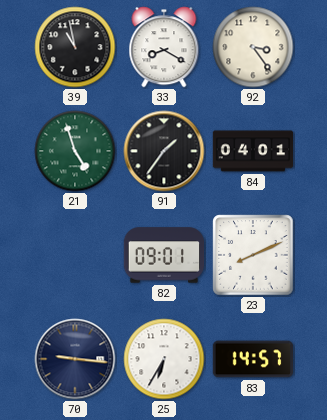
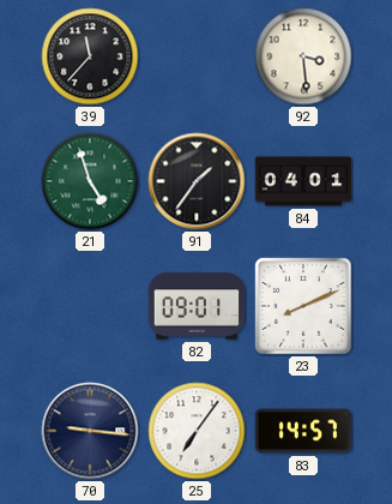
39: 10:58 -> 11:37 (90, 56)
33: 8:20 -> none (164, 47)
92: 3:24 -> 3:29 (303, 56)
25: 6:35 -> 7:06 (197, 431)
